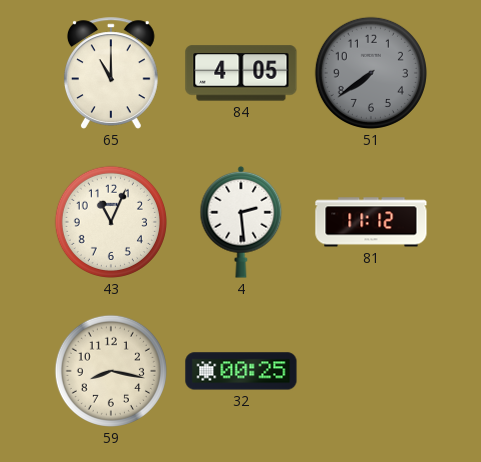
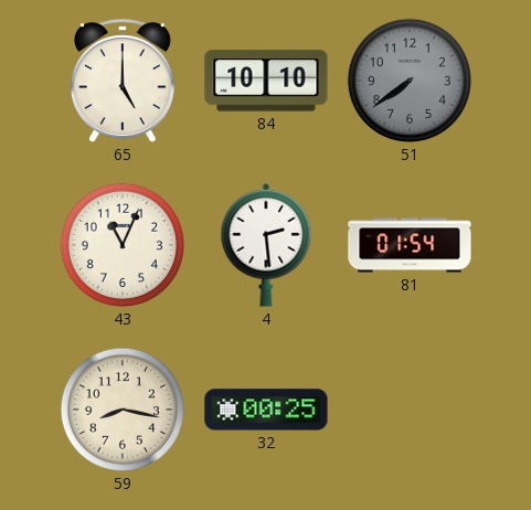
65: 11:00 -> 5:00 (123, 81)
84: 4:05 -> 10:10 (266, 81)
81: 11:12 -> 01:54 (410, 245)
